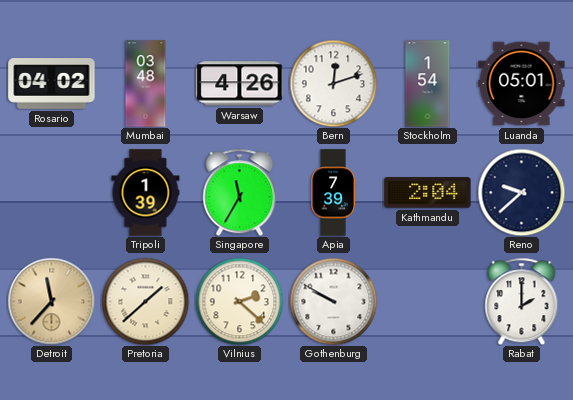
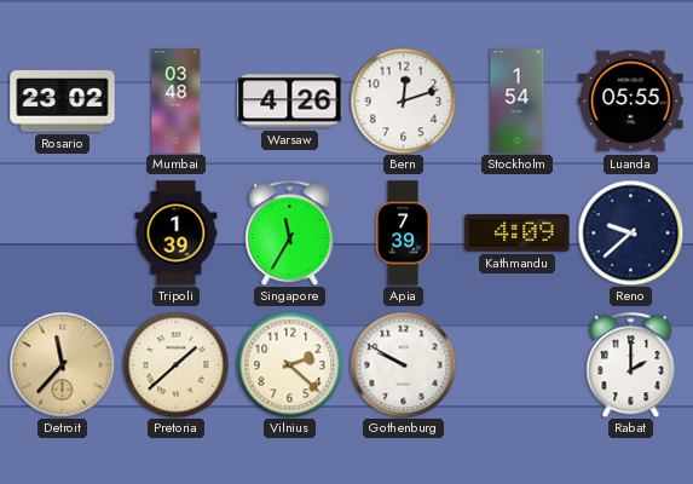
Rosario: 04:02 -> 23:02 (63, 102)
Luanda: 05:01 -> 05:55 (631, 102)
Kathmandu: 2:04 -> 4:09 (518, 234)
